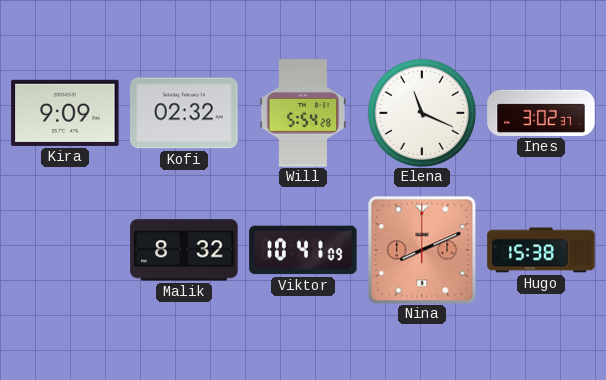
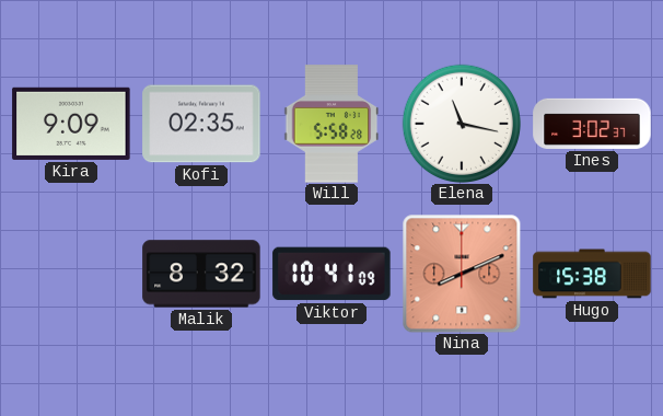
Kofi: 02:32 -> 02:35 (201, 124)
Will: 5:54 -> 5:58 (331, 124)
Elena: 11:19 -> 11:17 (461, 123)
